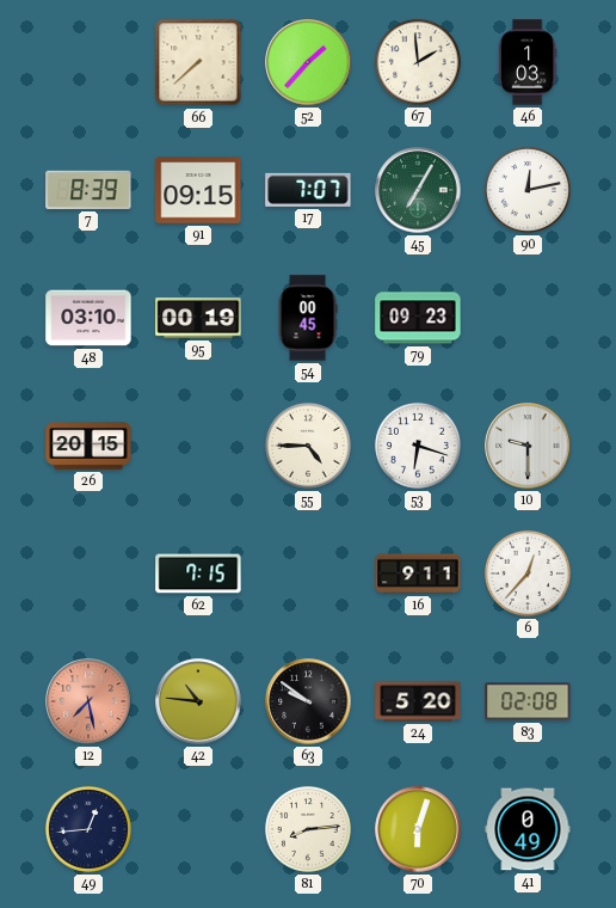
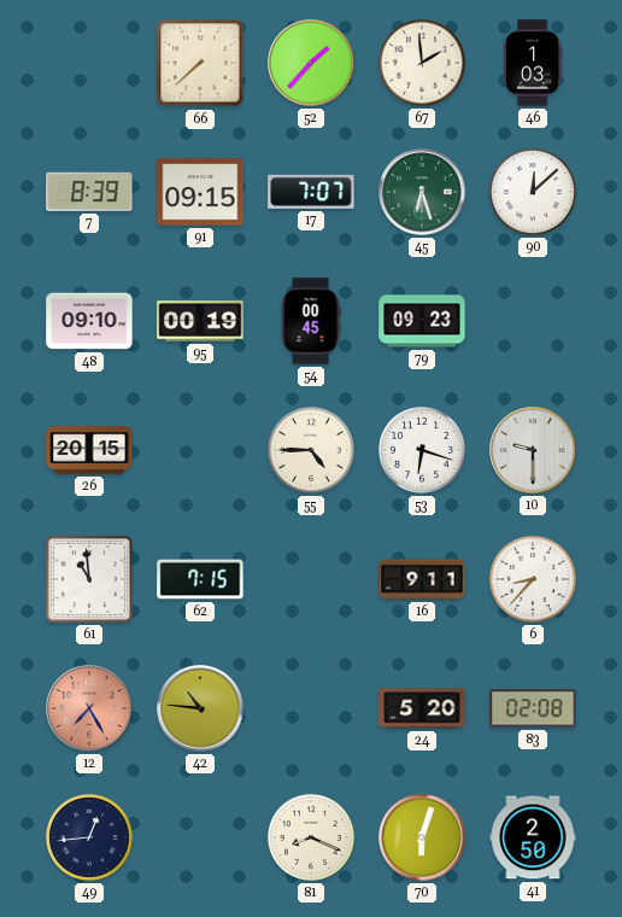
45: 7:05 -> 6:27 (422, 192)
90: 12:13 -> 12:08 (533, 192)
48: 03:10 -> 09:10 (89, 321)
61: none -> 10:59 (89, 579)
6: 12:37 -> 8:37 (533, 579)
12: 7:28 -> 7:25 (89, 708)
63: 9:51 -> none (308, 701)
81: 8:14 -> 8:19 (311, 837)
41: 0:49 -> 2:50 (533, 837)
